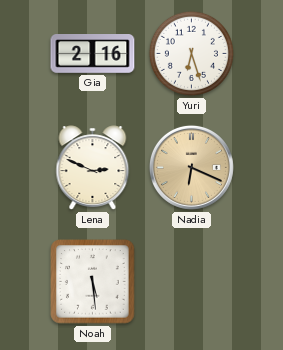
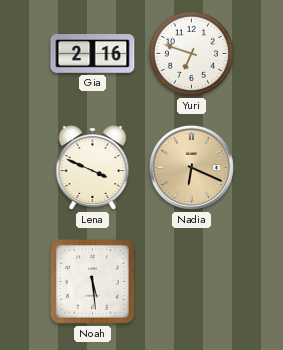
Yuri: 6:27 -> 6:48 (191, 53)
Lena: 2:49 -> 3:49 (93, 168)
